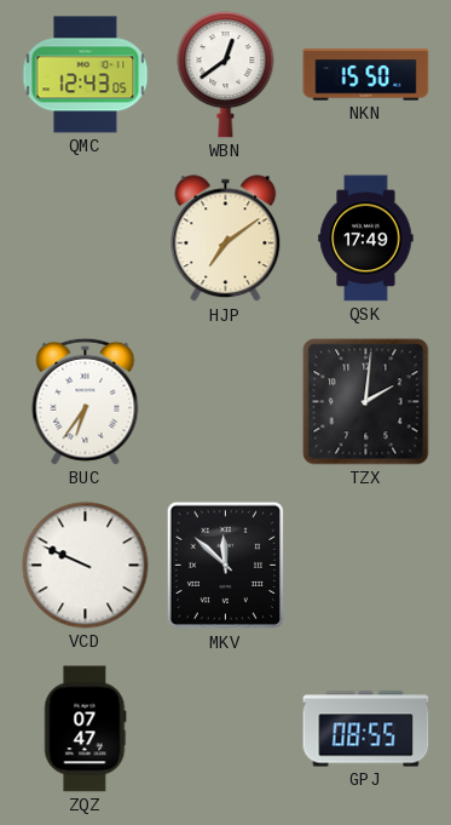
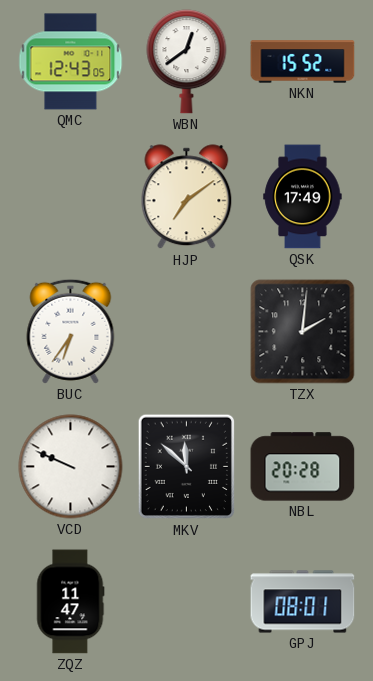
NKN: 15:50 -> 15:52 (303, 62)
NBL: none -> 20:28 (303, 467)
ZQZ: 07:47 -> 11:47 (71, 602)
GPJ: 08:55 -> 08:01 (303, 602)
